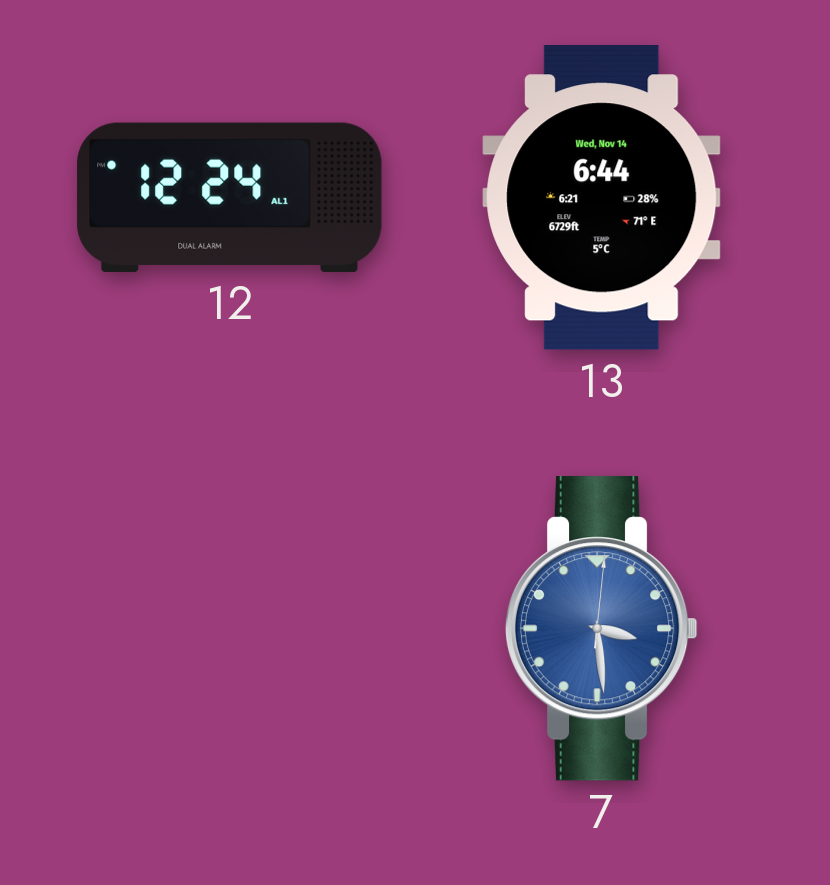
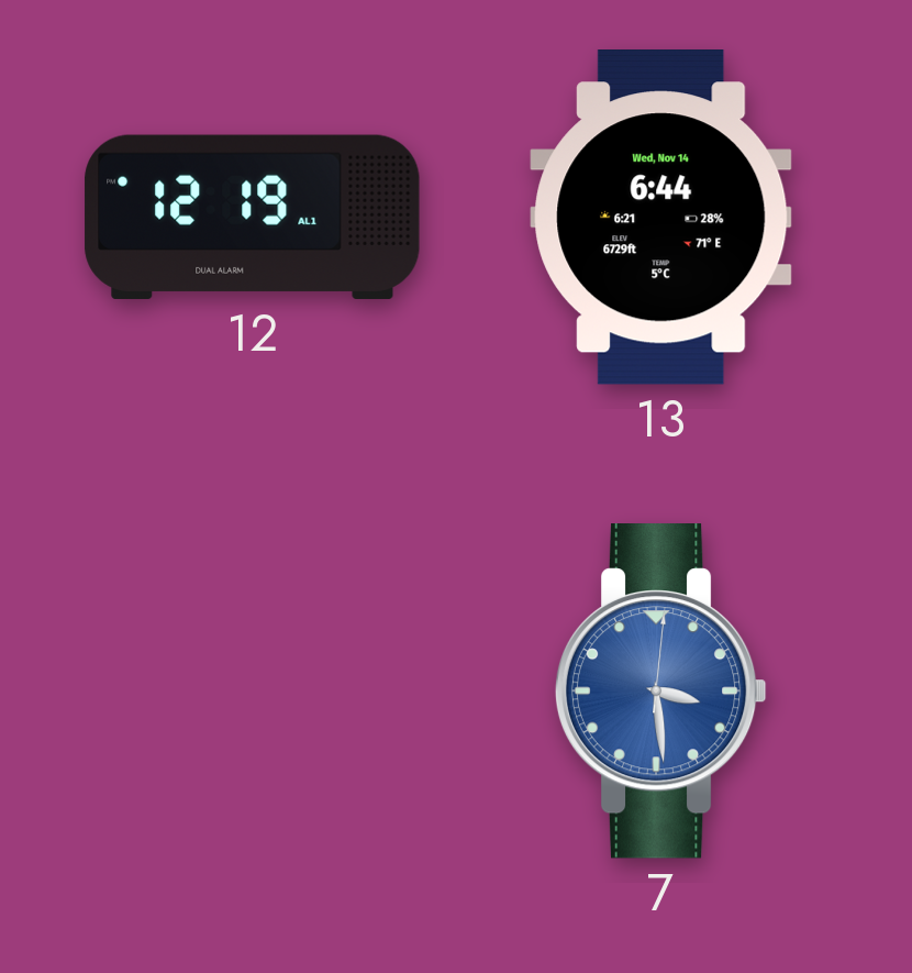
12: 12:24 -> 12:19 (253, 217)
